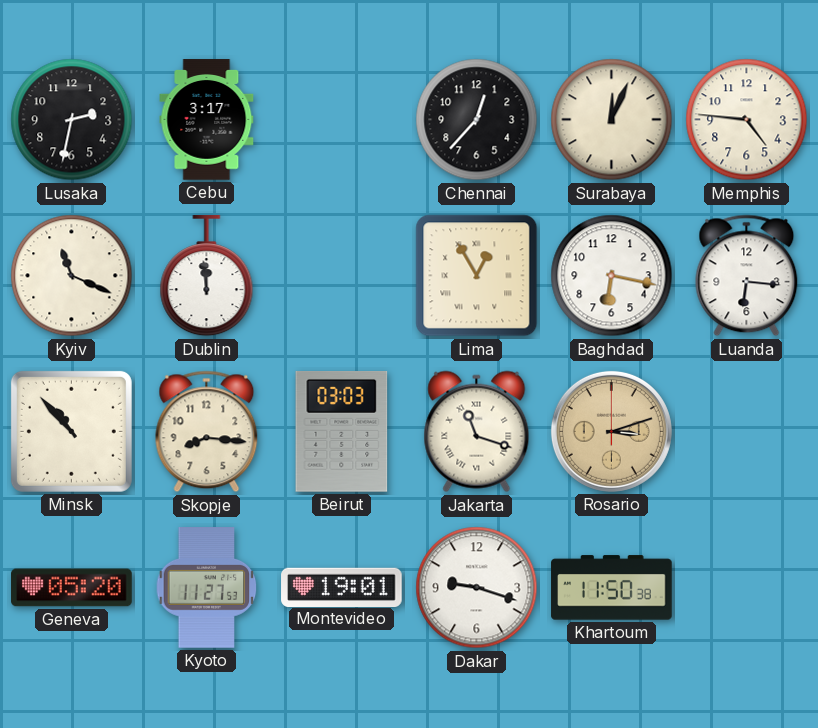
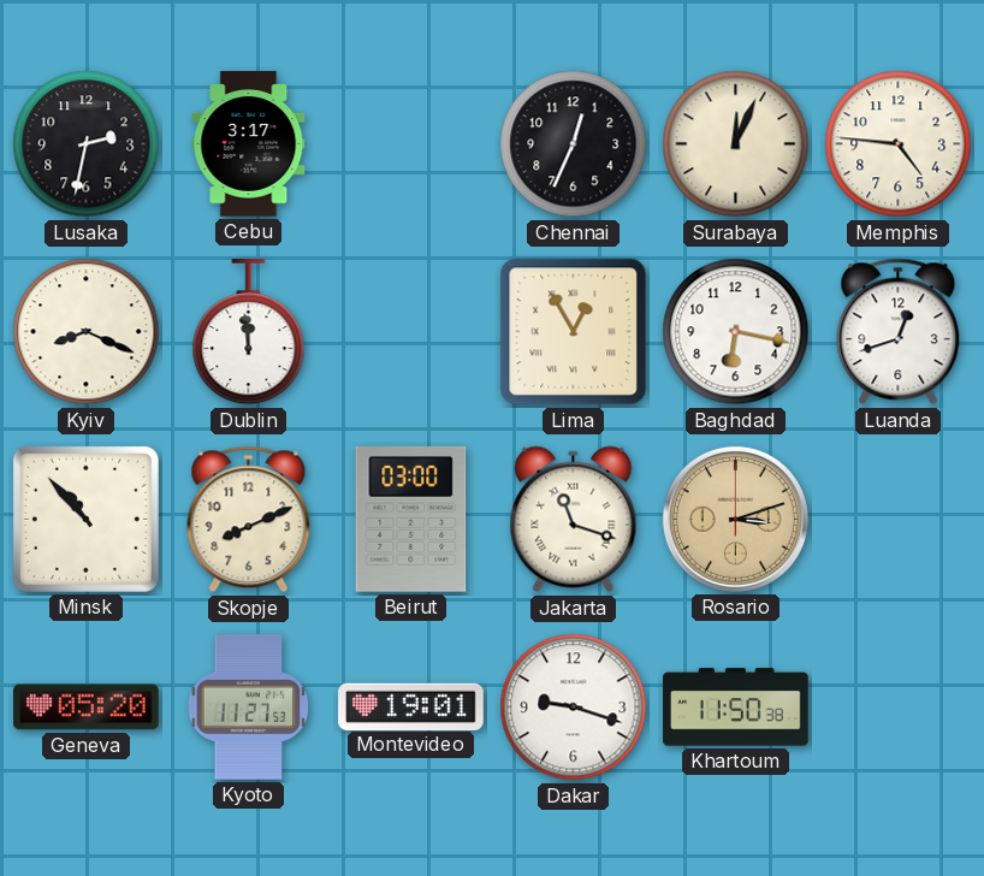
Chennai: 12:37 -> 12:34 (574, 144)
Kyiv: 11:19 -> 8:19 (87, 332)
Luanda: 6:16 -> 12:42 (899, 332)
Skopje: 8:16 -> 8:11 (249, 520)
Beirut: 03:03 -> 03:00 (411, 519)
